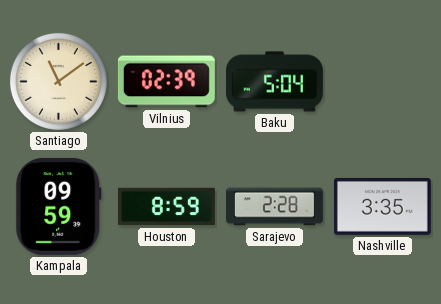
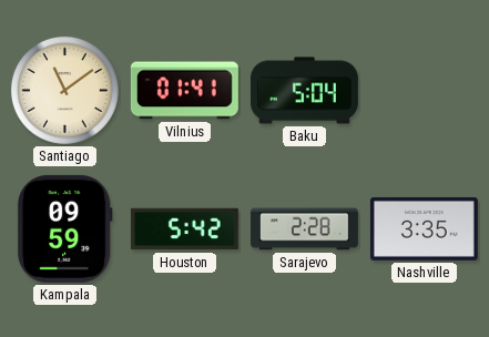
Vilnius: 02:39 -> 01:41 (184, 91)
Houston: 8:59 -> 5:42 (184, 229)
